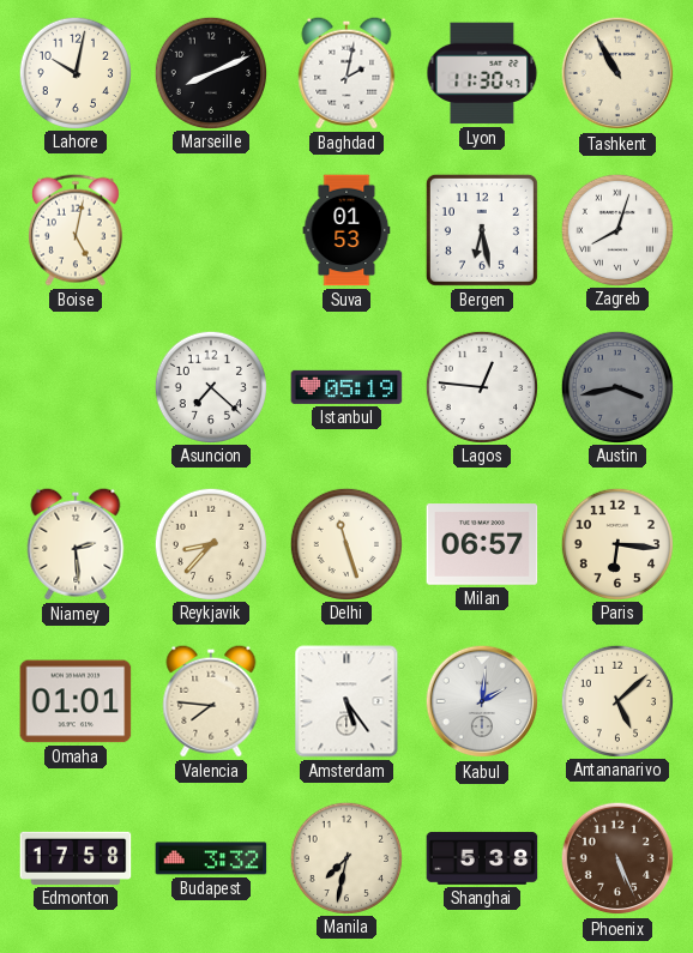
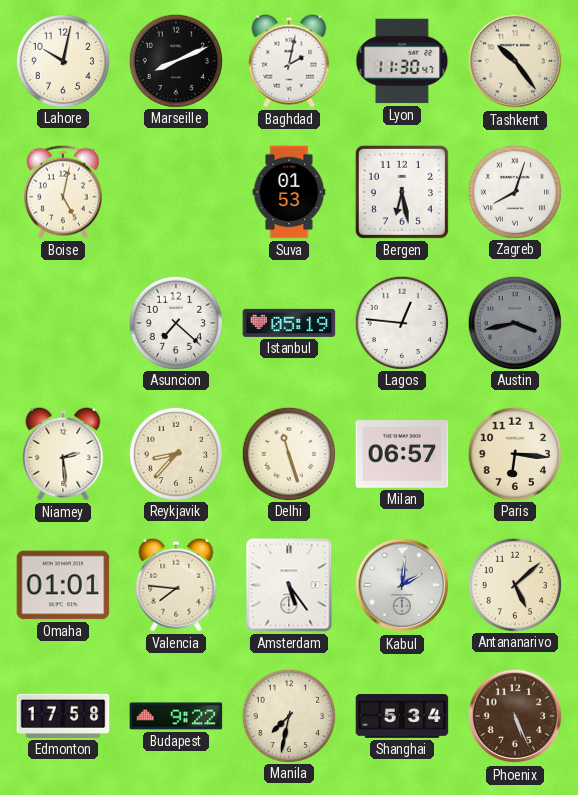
Tashkent: 10:55 -> 10:24 (515, 61)
Budapest: 3:32 -> 9:22 (176, 716)
Shanghai: 5:38 -> 5:34 (402, 716)
